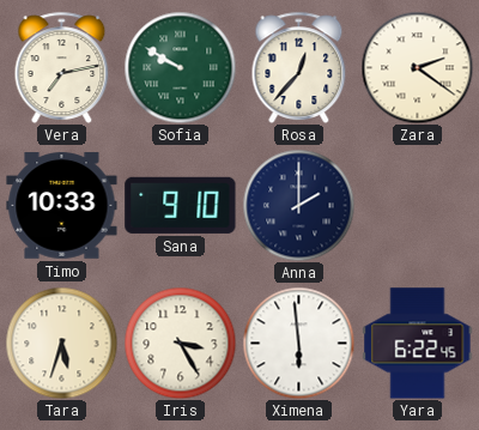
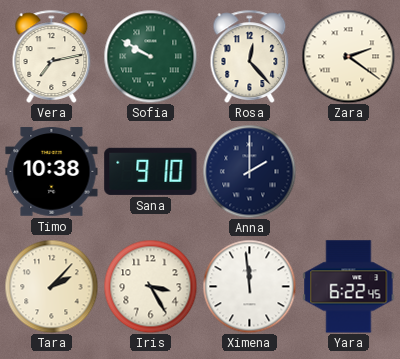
Rosa: 12:37 -> 12:23 (250, 56)
Timo: 10:33 -> 10:38 (52, 172)
Tara: 5:33 -> 2:07 (51, 286)
Ximena: 5:59 -> 11:59 (249, 286)
